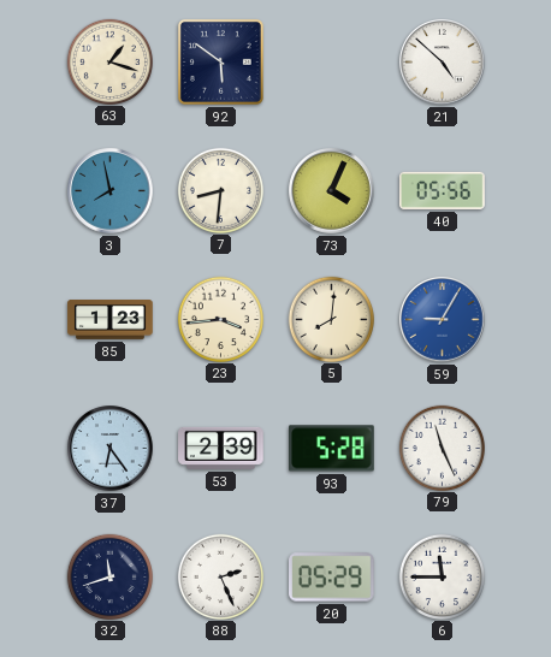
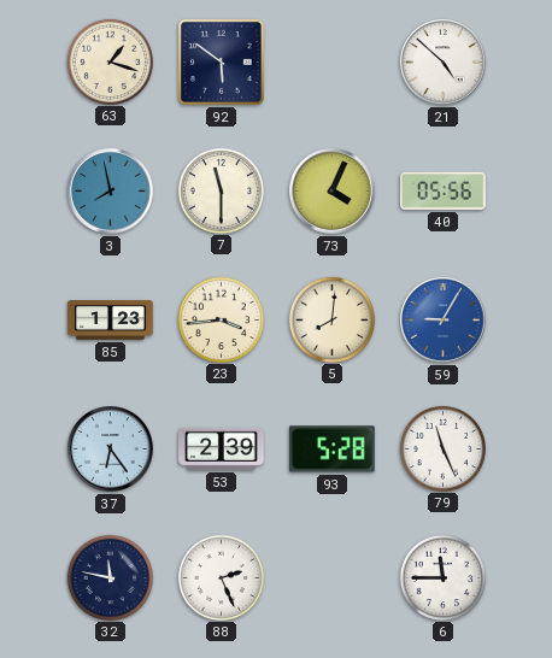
7: 8:31 -> 11:30 (221, 190)
32: 11:42 -> 11:47 (110, 577)
20: 05:29 -> none (332, 578)
